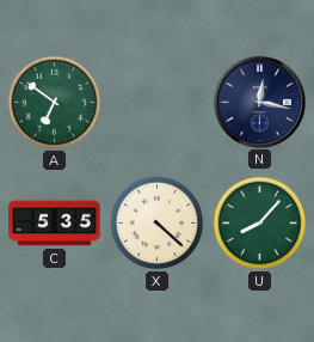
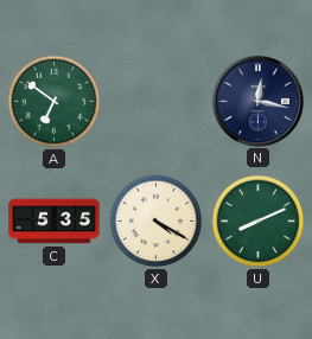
X: 4:22 -> 4:20 (157, 222)
U: 8:07 -> 8:11 (259, 222)
